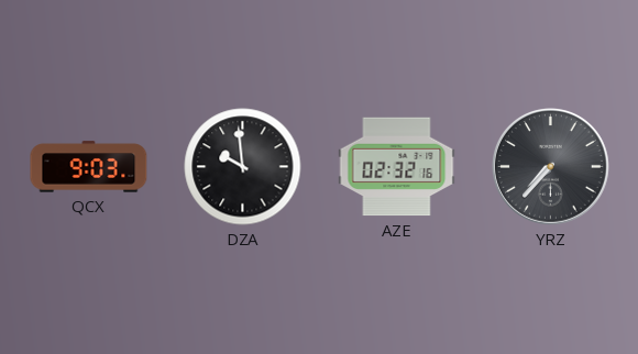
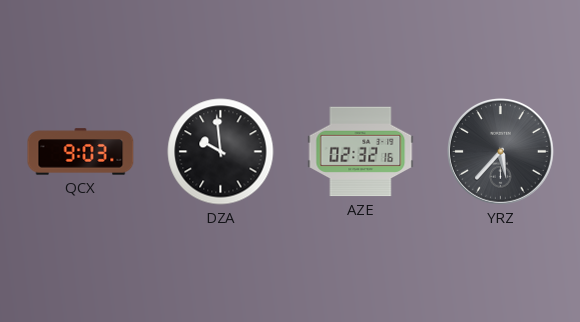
YRZ: 7:37 -> 5:37 (501, 152)
